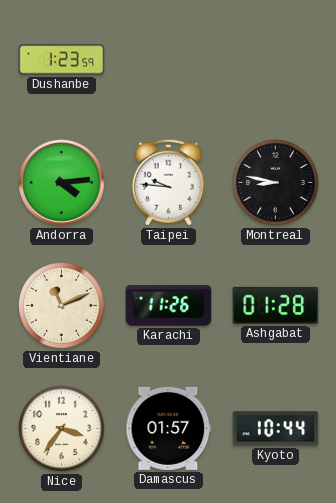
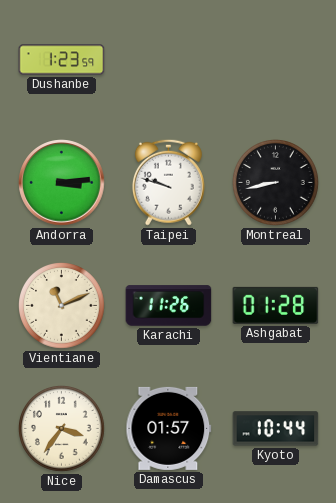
Andorra: 4:14 -> 3:14 (62, 183)
Taipei: 9:46 -> 9:48 (168, 182)
Montreal: 8:47 -> 8:43 (276, 183)
